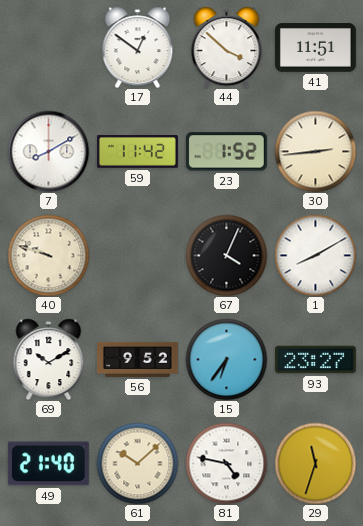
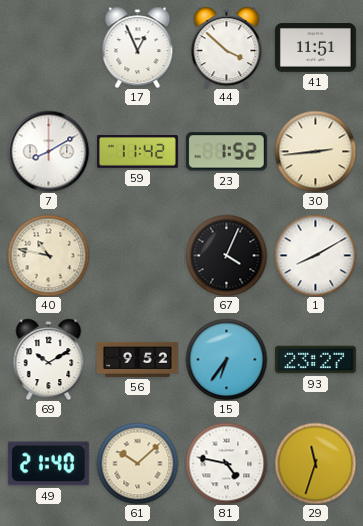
17: 12:51 -> 12:56 (138, 47)
40: 9:48 -> 10:47 (48, 255)
